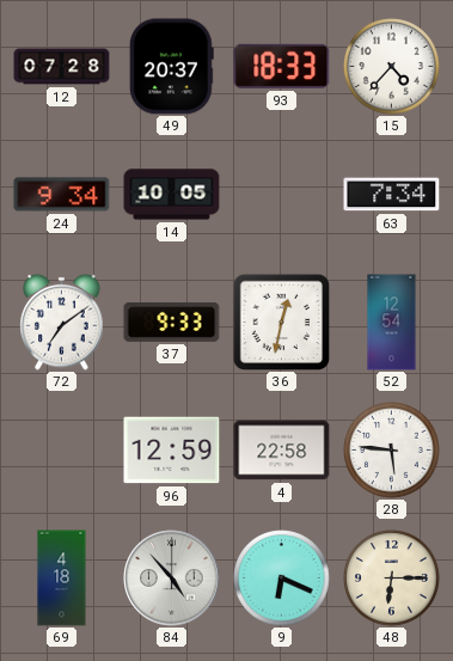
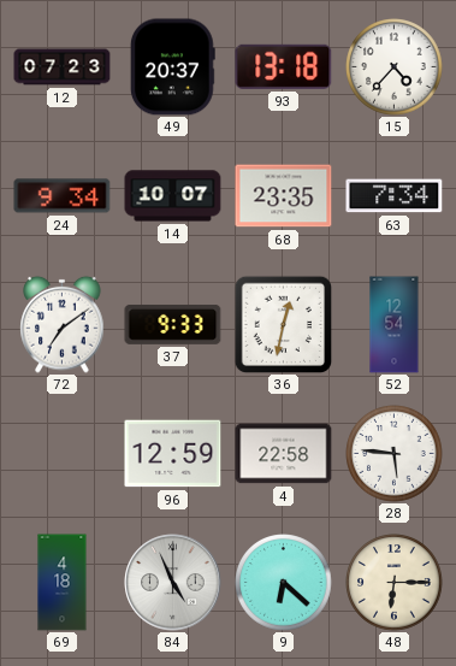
12: 07:28 -> 07:23 (63, 67)
93: 18:33 -> 13:18 (284, 66)
14: 10:05 -> 10:07 (173, 196)
68: none -> 23:35 (284, 196)
84: 4:53 -> 4:56 (173, 583)
9: 6:19 -> 6:22 (284, 583)
